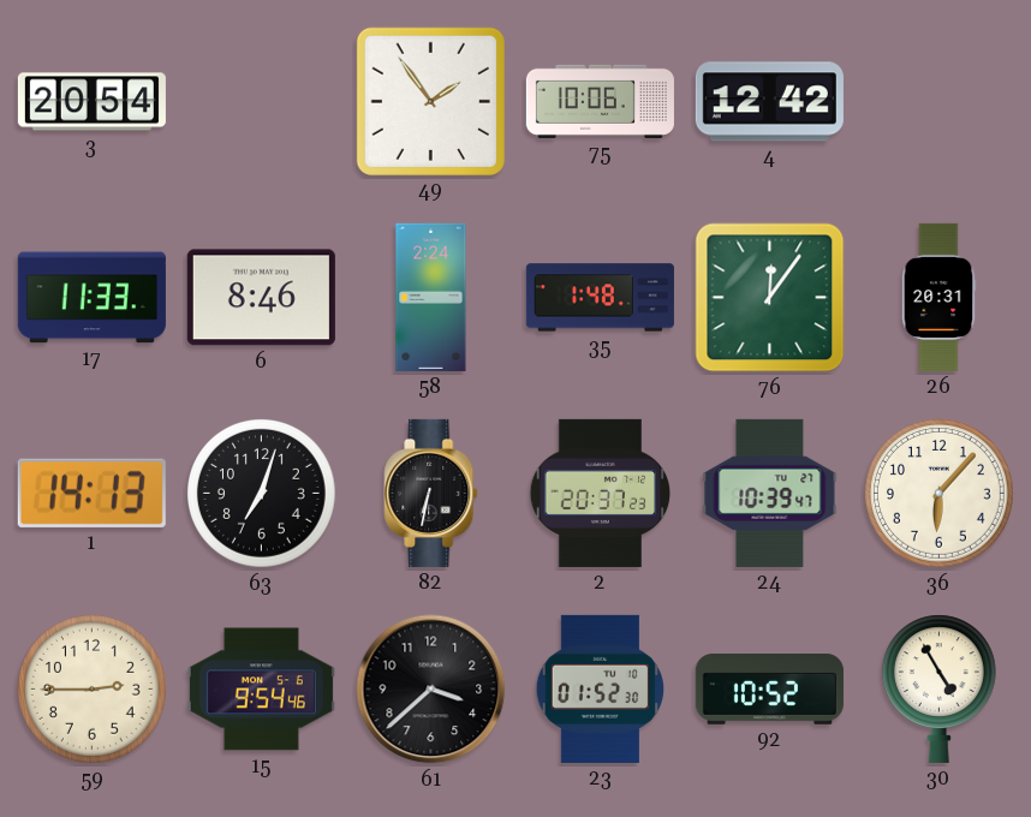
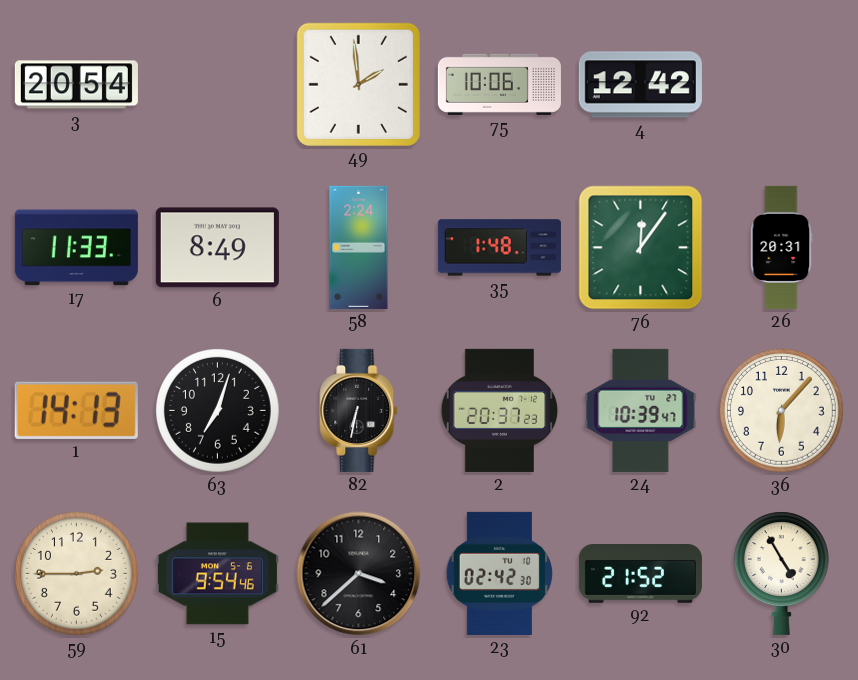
49: 1:54 -> 1:59 (358, 84)
6: 8:46 -> 8:49 (217, 248)
23: 01:52 -> 02:42 (499, 573)
92: 10:52 -> 21:52 (640, 574)
